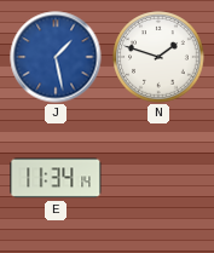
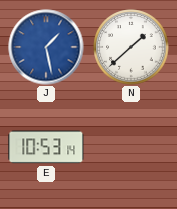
N: 1:48 -> 1:38 (131, 47)
E: 11:34 -> 10:53 (46, 147)
